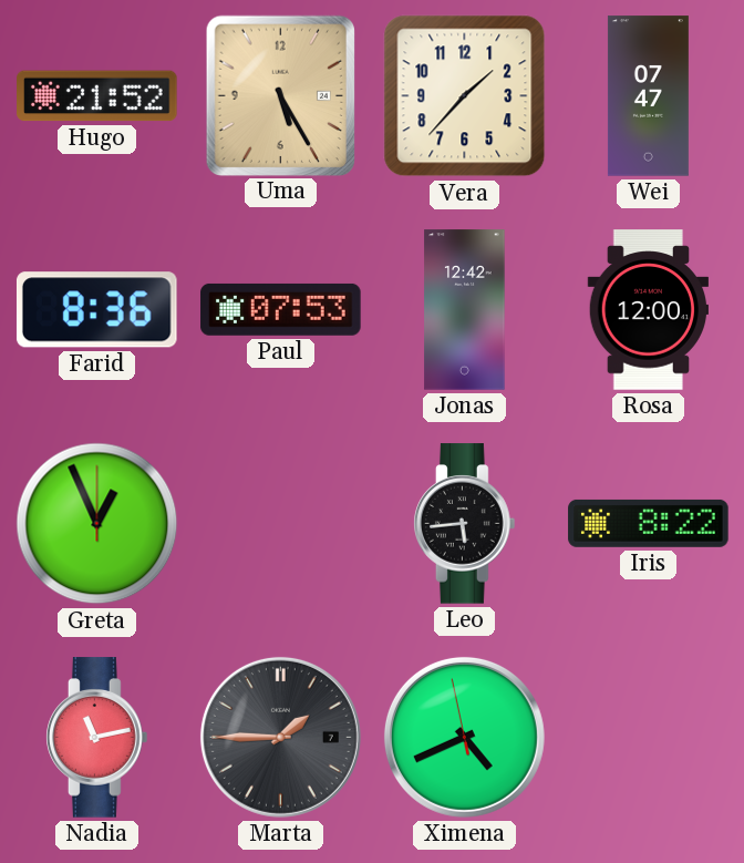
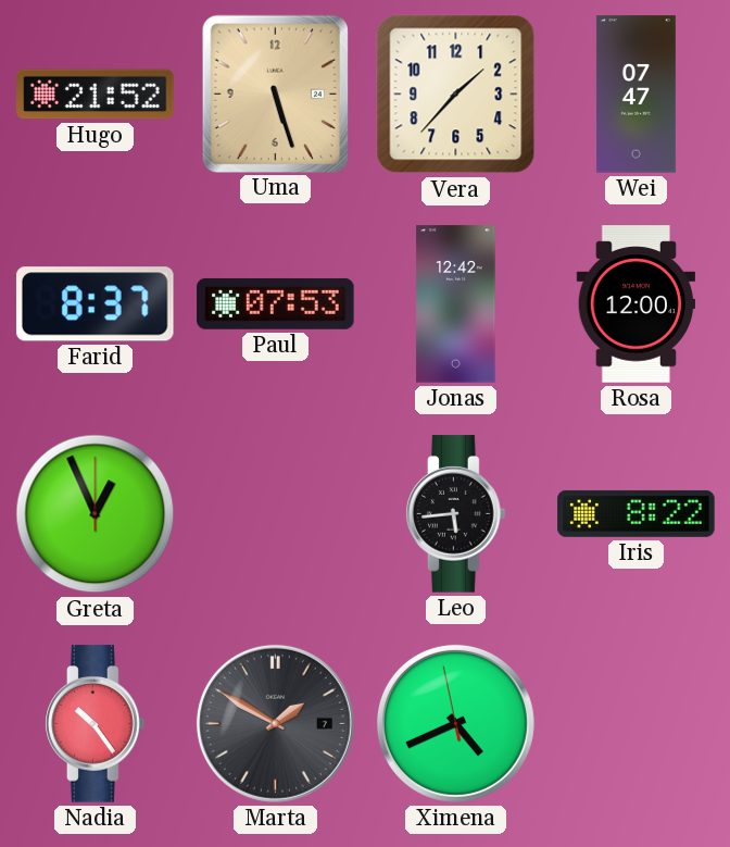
Uma: 5:25 -> 5:27 (275, 94)
Farid: 8:36 -> 8:37 (95, 304)
Nadia: 11:13 -> 10:24 (96, 724)
Marta: 1:45 -> 1:50 (275, 723)
